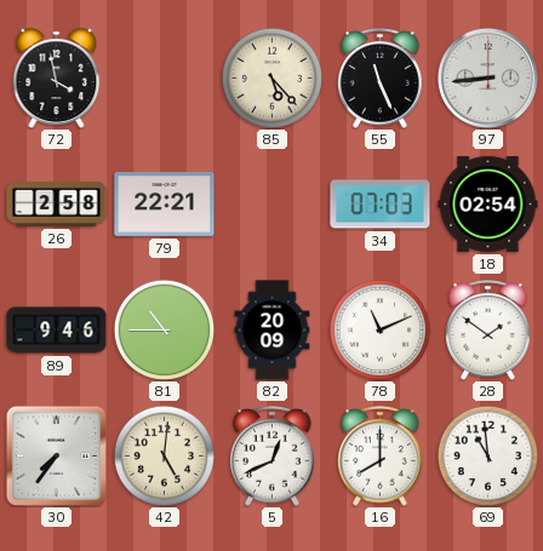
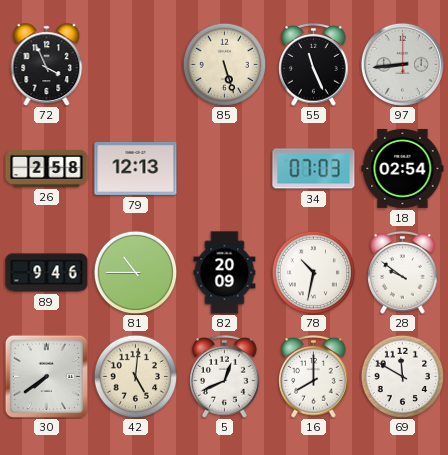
72: 3:58 -> 3:56 (47, 65)
85: 5:23 -> 5:27 (224, 64)
79: 22:21 -> 12:13 (136, 168)
78: 11:11 -> 10:32 (313, 272)
28: 1:51 -> 9:51 (403, 273)
30: 7:36 -> 7:39 (46, 376)
69: 10:59 -> 11:50 (402, 376)
